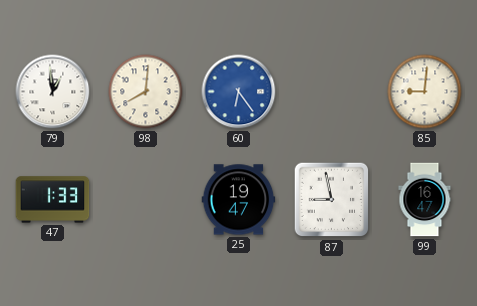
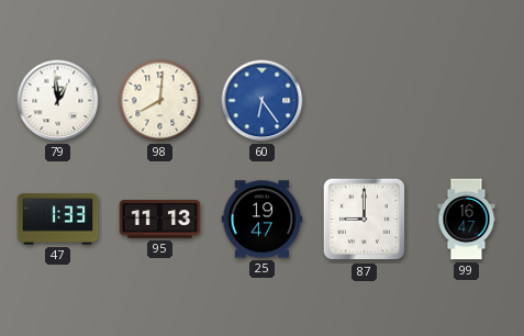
85: 9:01 -> none (425, 92)
95: none -> 11:13 (160, 220)
87: 8:58 -> 9:00 (365, 220)
